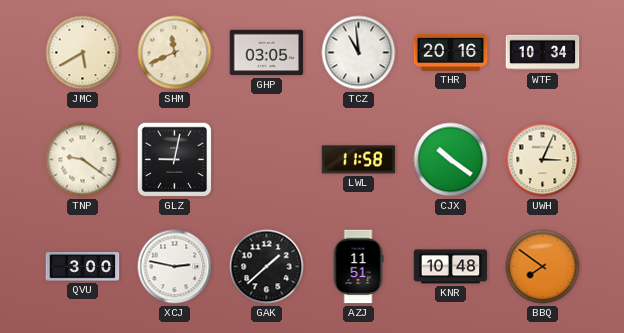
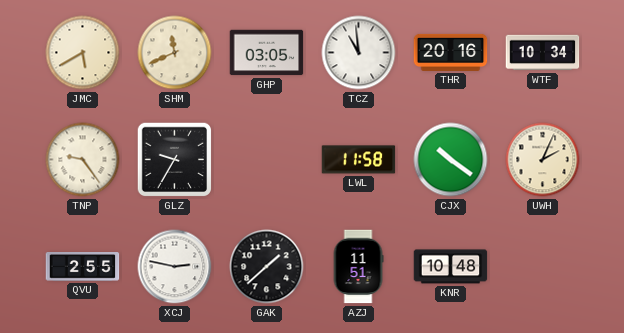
TNP: 9:21 -> 9:24 (83, 160)
GLZ: 9:02 -> 9:35 (175, 160)
UWH: 3:04 -> 2:04 (543, 160)
QVU: 3:00 -> 2:55 (83, 267)
BBQ: 7:51 -> none (543, 267)
